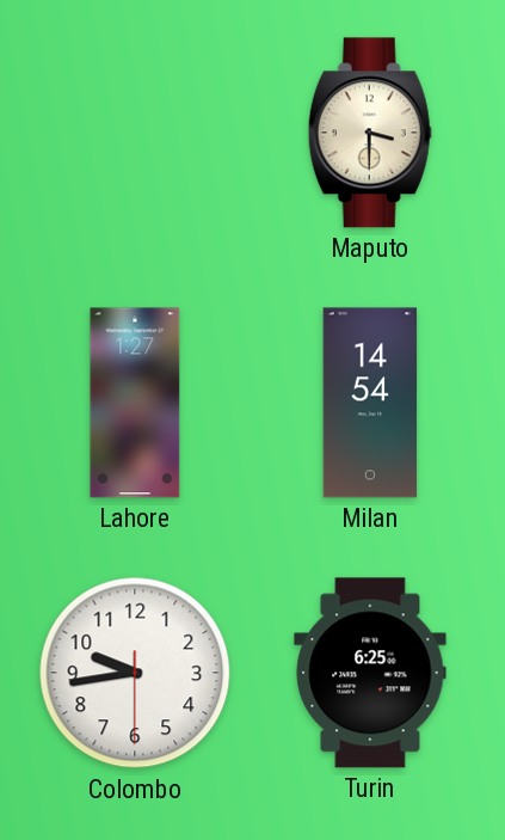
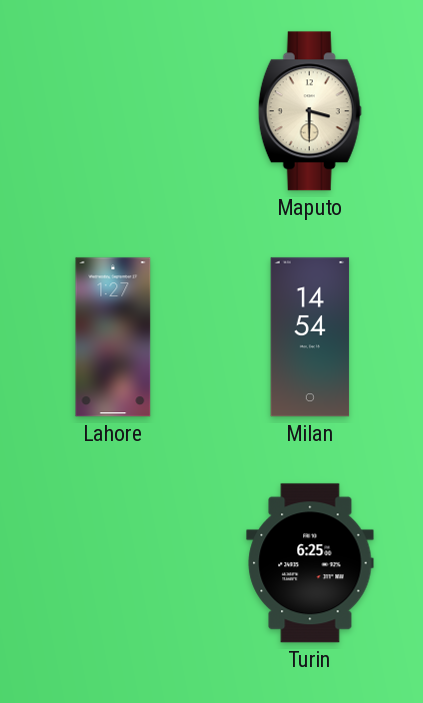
Colombo: 9:43 -> none (135, 673)
